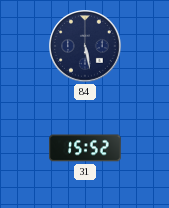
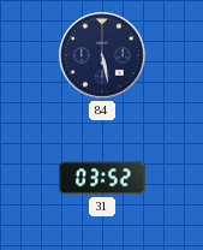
31: 15:52 -> 03:52 (102, 178)
